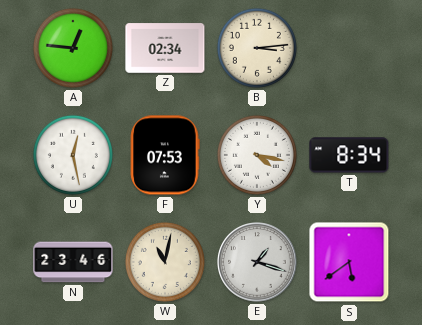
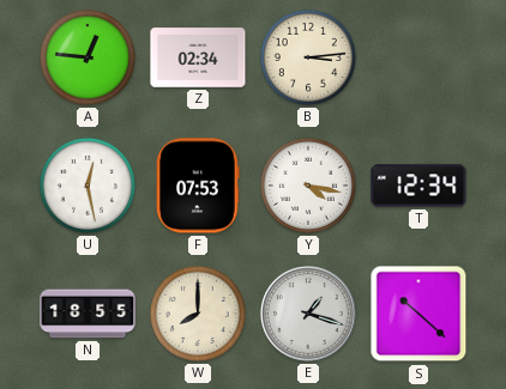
T: 8:34 -> 12:34 (418, 186)
N: 23:46 -> 18:55 (88, 314)
W: 11:02 -> 8:00 (198, 314)
S: 5:39 -> 10:22 (418, 314)
